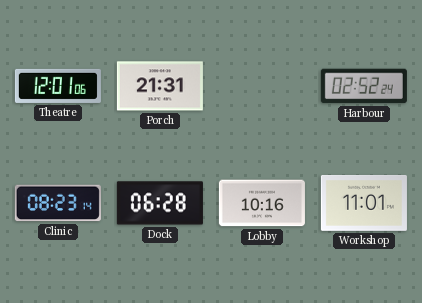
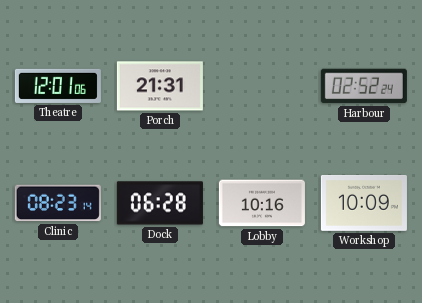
Workshop: 11:01 -> 10:09 (364, 203)
